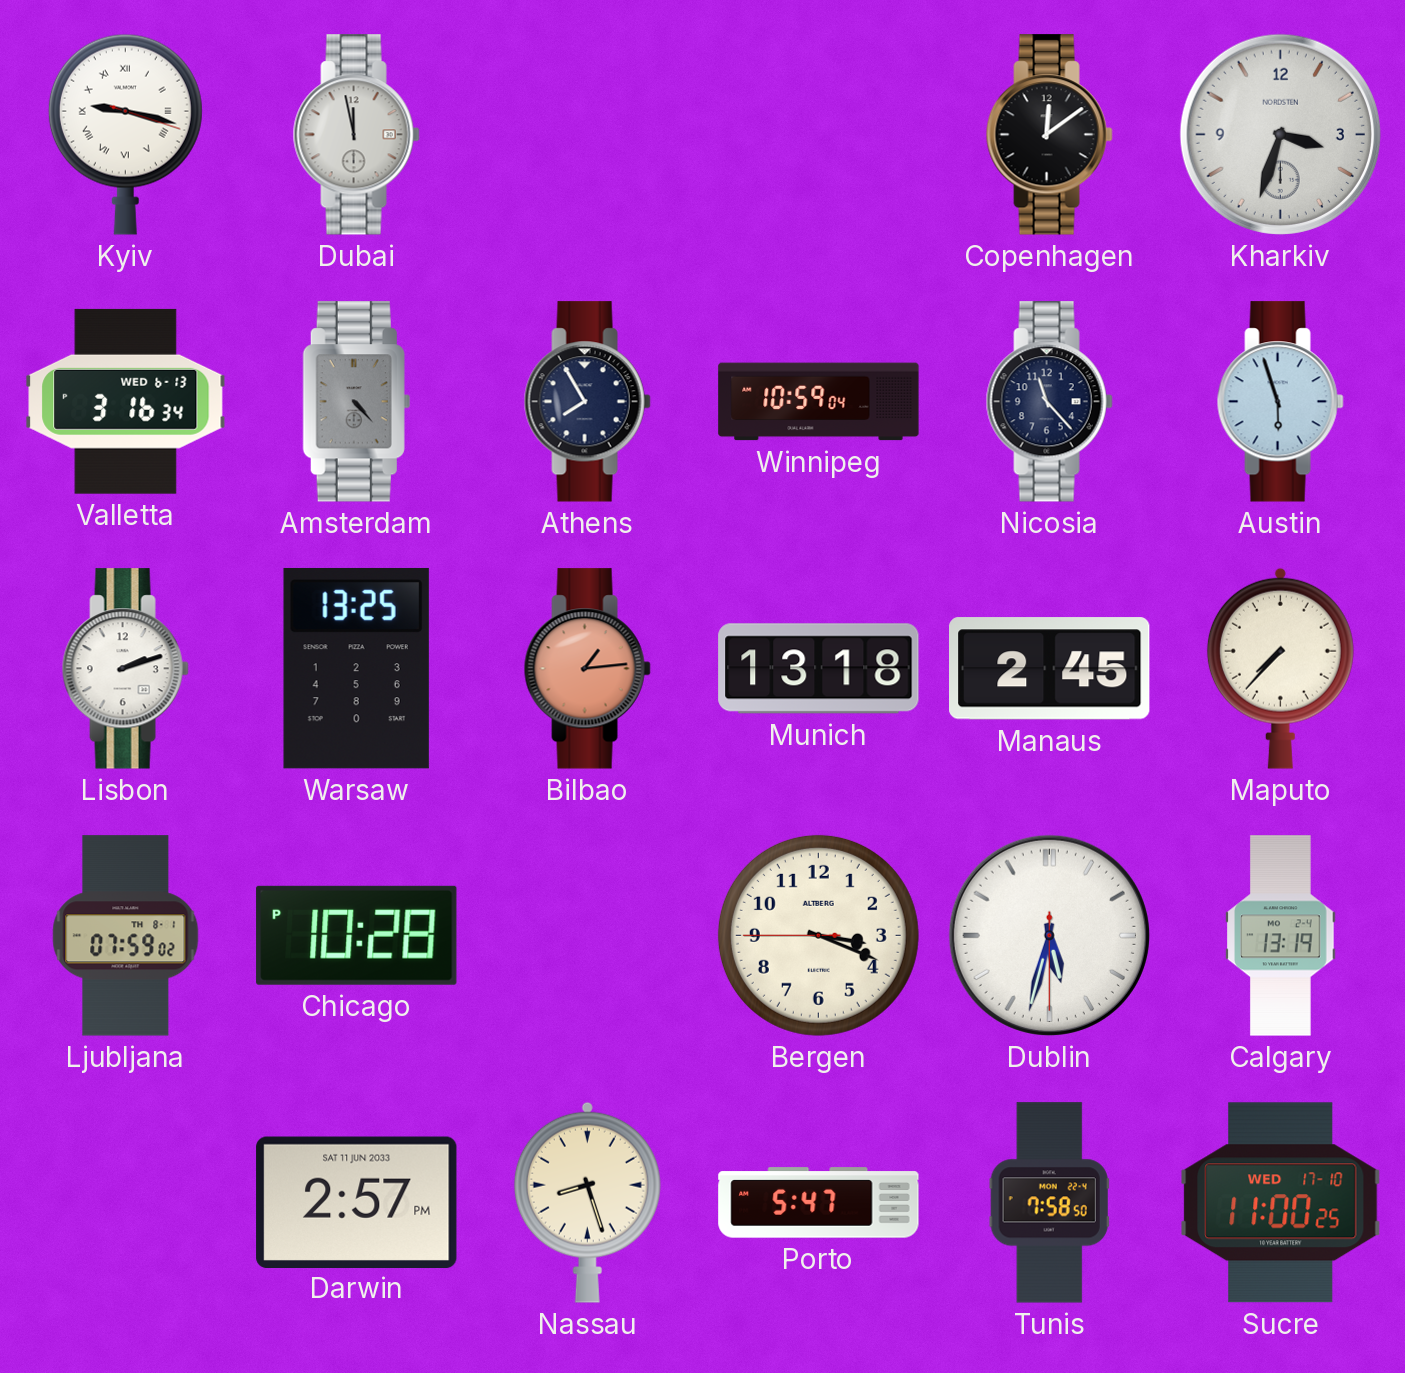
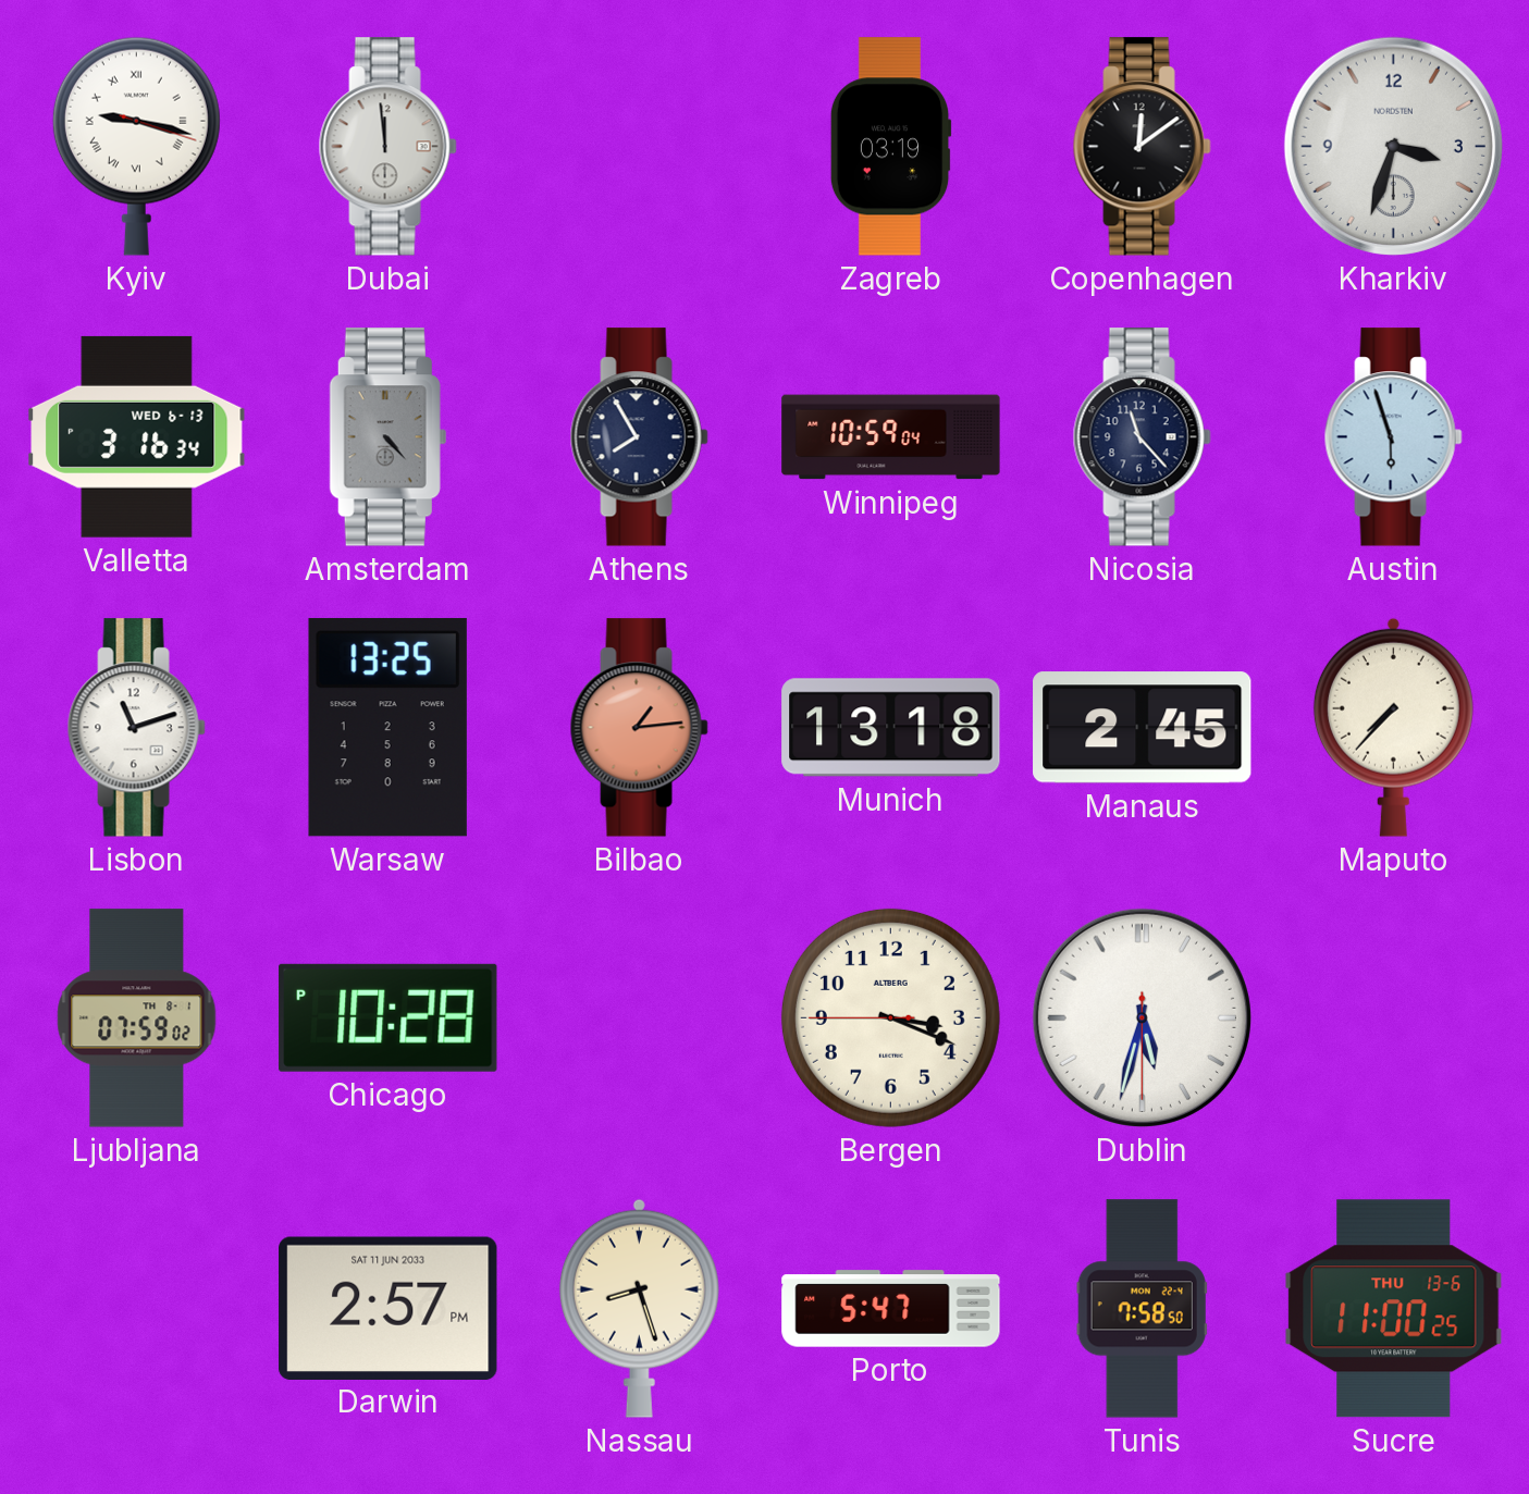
Dubai: 11:58 -> 11:59 (387, 147)
Zagreb: none -> 03:19 (890, 147)
Lisbon: 2:12 -> 11:12 (136, 728)
Calgary: 13:19 -> none (1281, 936)
Sucre date: WED 17-10 -> THU 13-6 (1394, 1309)
